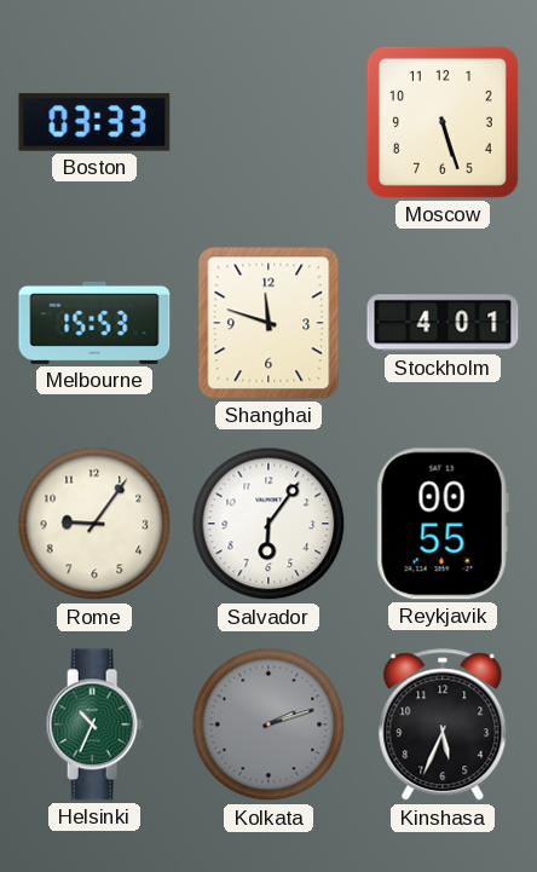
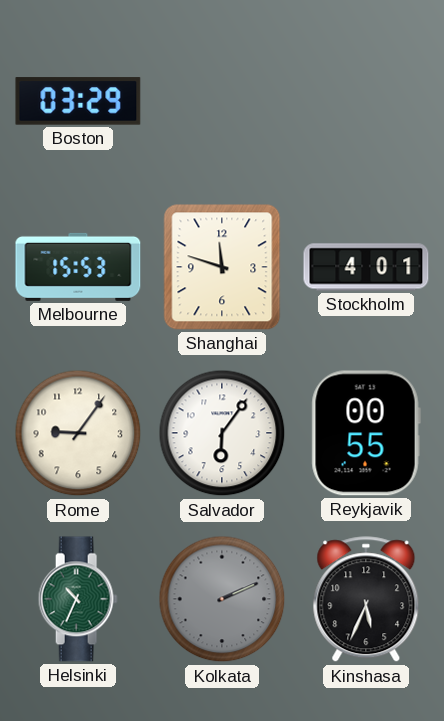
Boston: 03:33 -> 03:29 (78, 101)
Moscow: 5:27 -> none (443, 122)
Kolkata: 2:12 -> 2:11 (222, 599)
